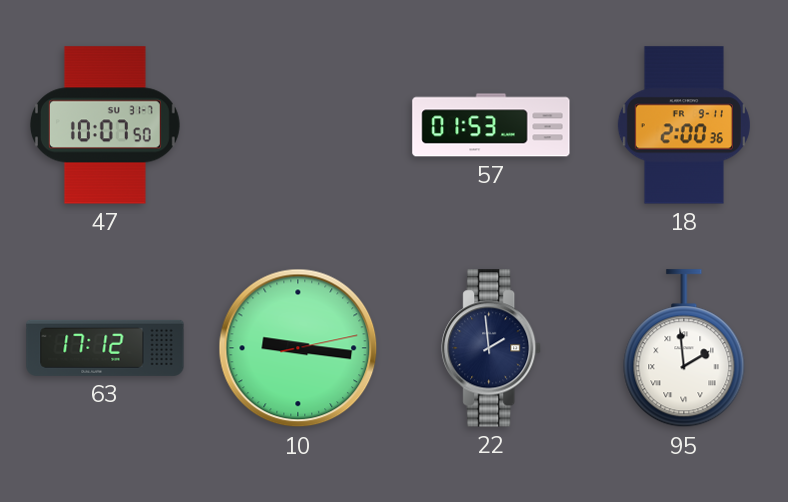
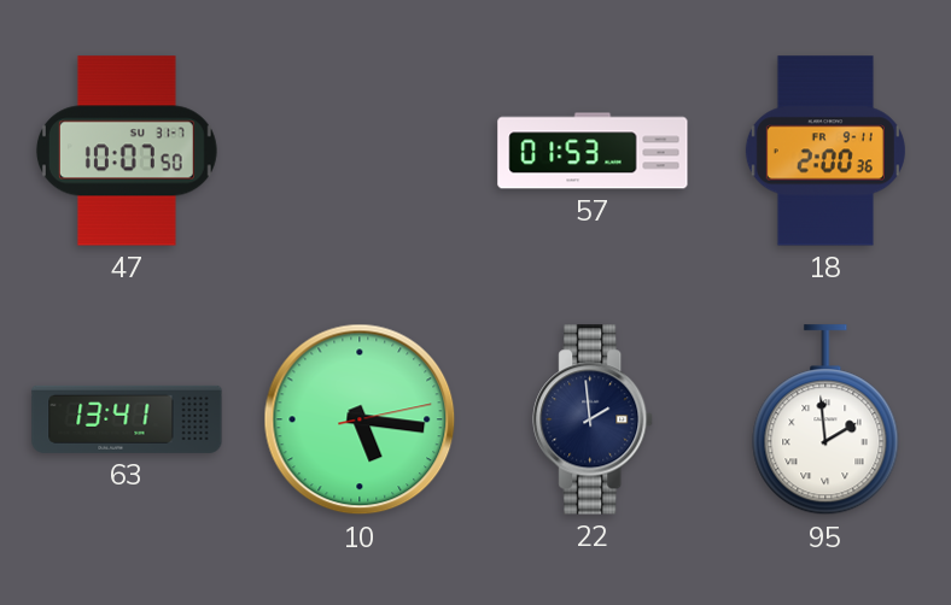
63: 17:12 -> 13:41 (127, 419)
10: 9:16 -> 5:16 (360, 419)
